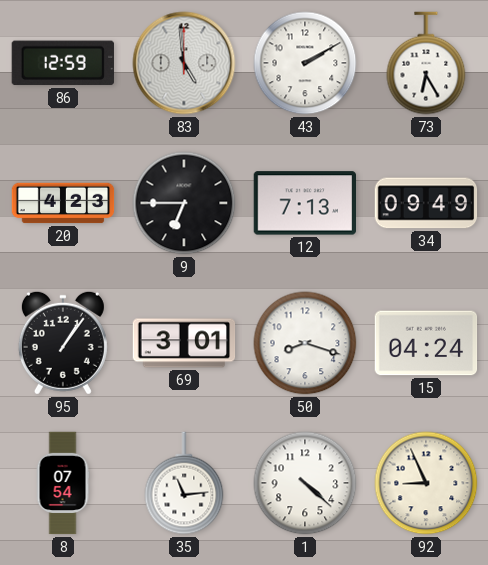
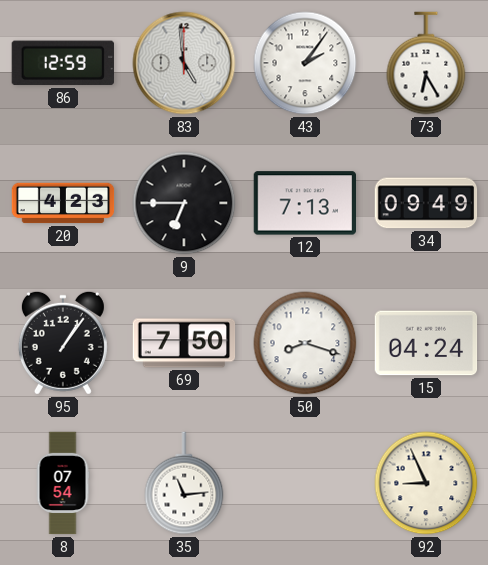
43: 2:10 -> 2:06 (305, 63)
69: 3:01 -> 7:50 (184, 343)
1: 4:22 -> none (305, 483)
